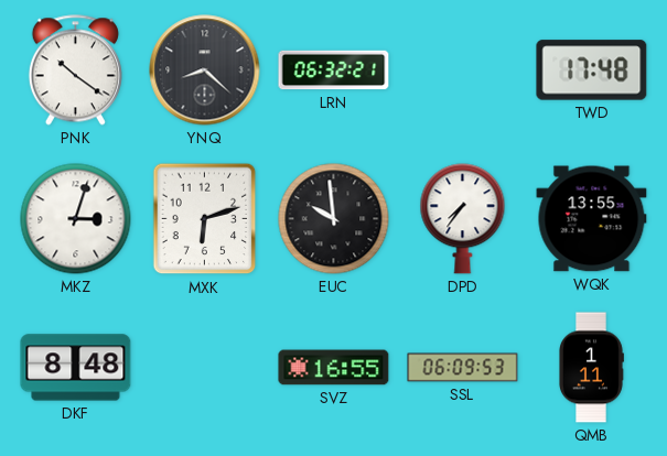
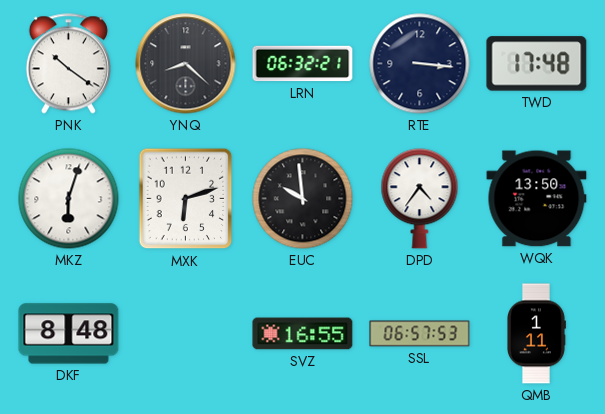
RTE: none -> 3:16 (420, 64)
MKZ: 3:03 -> 6:03 (69, 199)
DPD: 7:36 -> 4:36 (420, 199)
WQK: 13:55 -> 13:50 (537, 199)
SSL: 06:09 -> 06:57 (420, 334)
